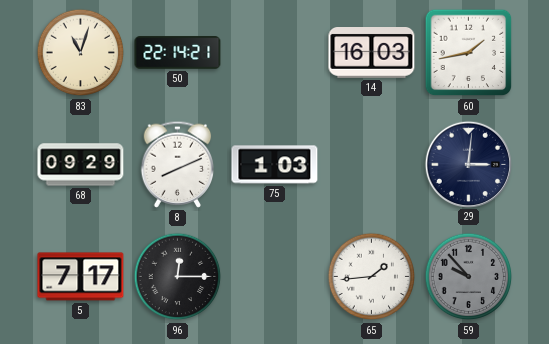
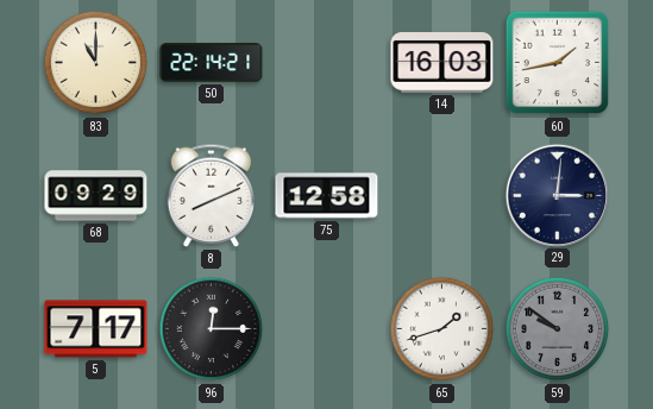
83: 11:03 -> 11:00 (96, 63)
75: 1:03 -> 12:58 (327, 196)
65: 1:44 -> 1:42 (442, 329)
59: 9:53 -> 9:51 (558, 329)
